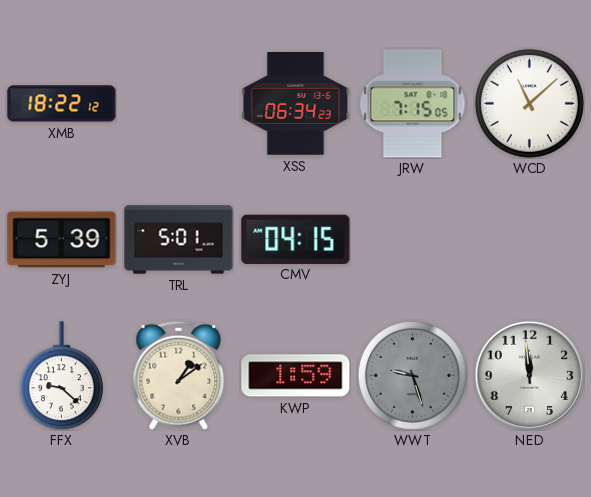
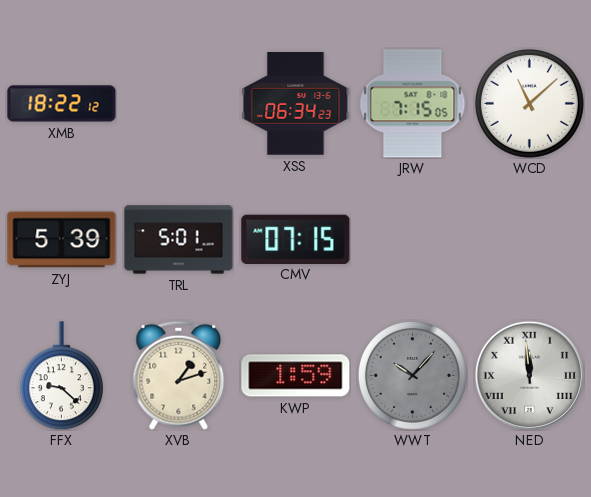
CMV: 04:15 -> 07:15 (296, 239)
XVB: 1:09 -> 1:12 (179, 375)
WWT: 9:27 -> 10:07 (412, 375)
NED numerals: Arabic -> Roman (529, 375)
